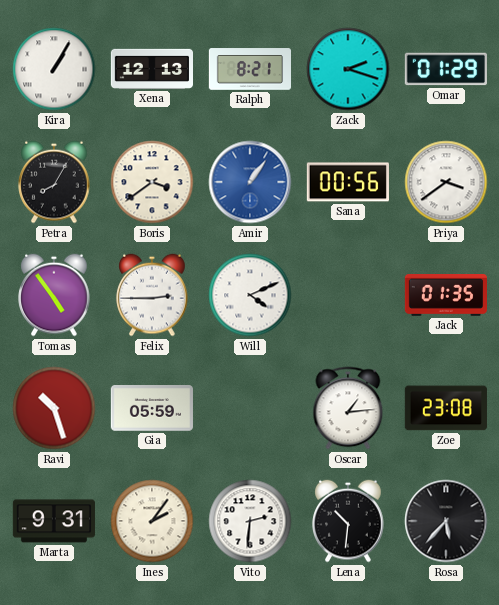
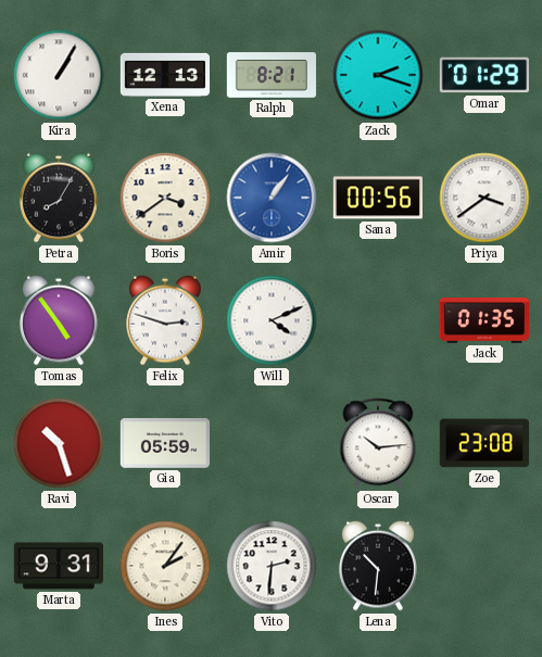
Felix: 2:45 -> 2:48 (165, 320)
Oscar: 1:14 -> 10:14 (378, 443)
Rosa: 5:37 -> none (446, 521)
